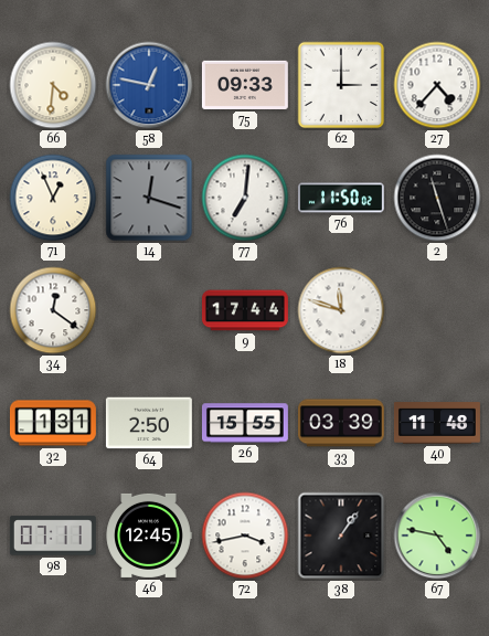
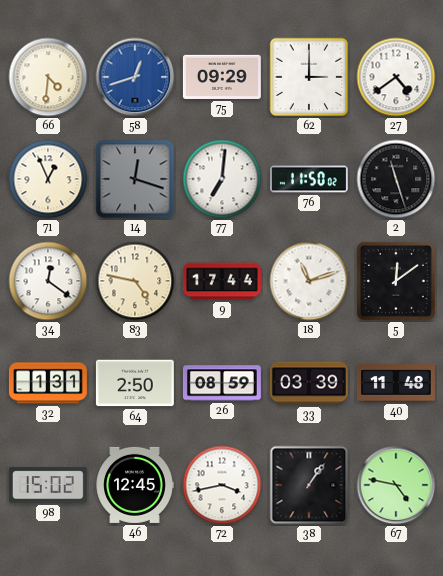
58: 12:47 -> 12:42 (135, 77)
75: 09:33 -> 09:29 (222, 77)
27: 4:37 -> 4:39 (396, 77)
83: none -> 4:47 (135, 281)
18: 11:48 -> 11:12 (309, 281)
5: none -> 12:09 (396, 281)
26: 15:55 -> 08:59 (222, 383)
98: 07:11 -> 15:02 (48, 485)
